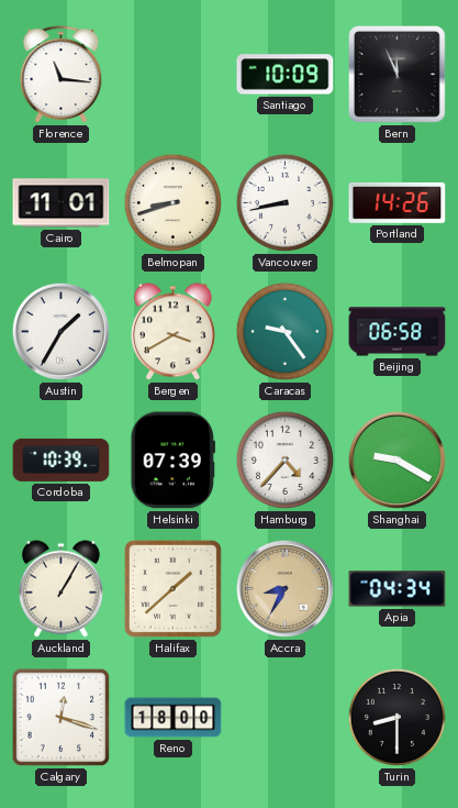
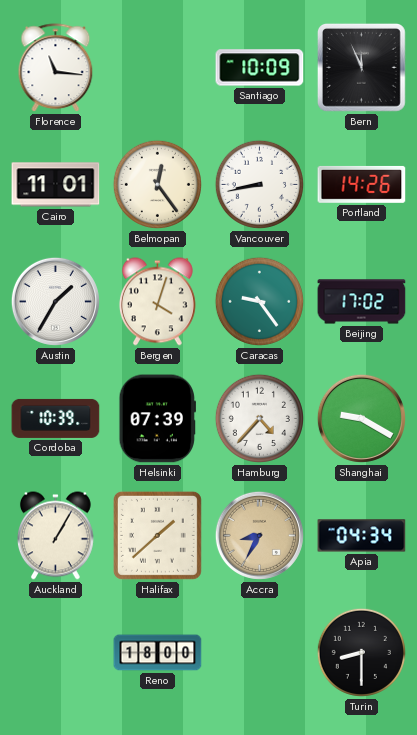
Belmopan: 8:42 -> 12:24 (157, 184)
Bergen: 3:40 -> 4:03 (157, 302)
Beijing: 06:58 -> 17:02 (362, 302)
Calgary: 12:18 -> none (62, 718)
